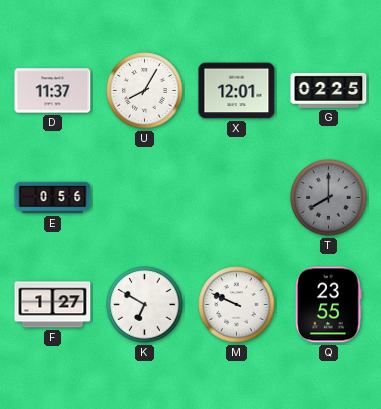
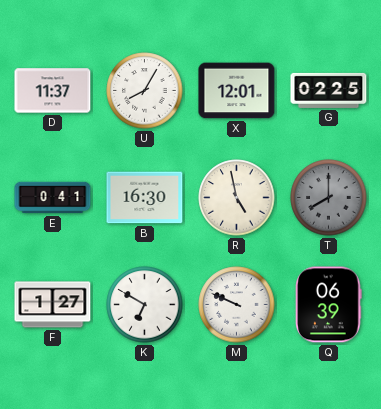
E: 0:56 -> 0:41 (53, 198)
B: none -> 16:30 (145, 198)
R: none -> 4:58 (237, 198)
Q: 23:55 -> 06:39 (329, 305)
